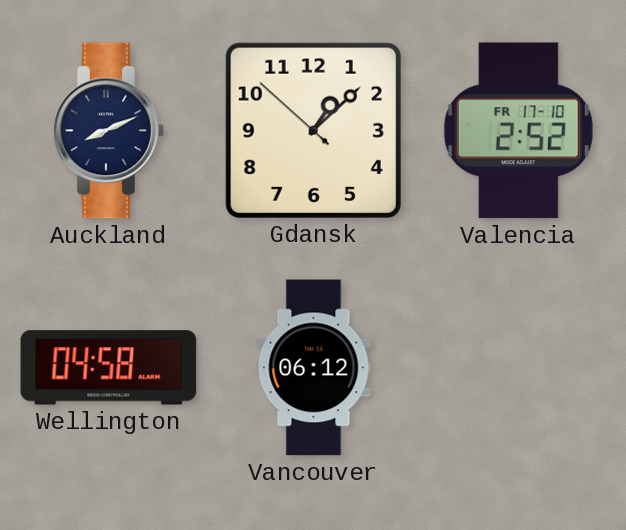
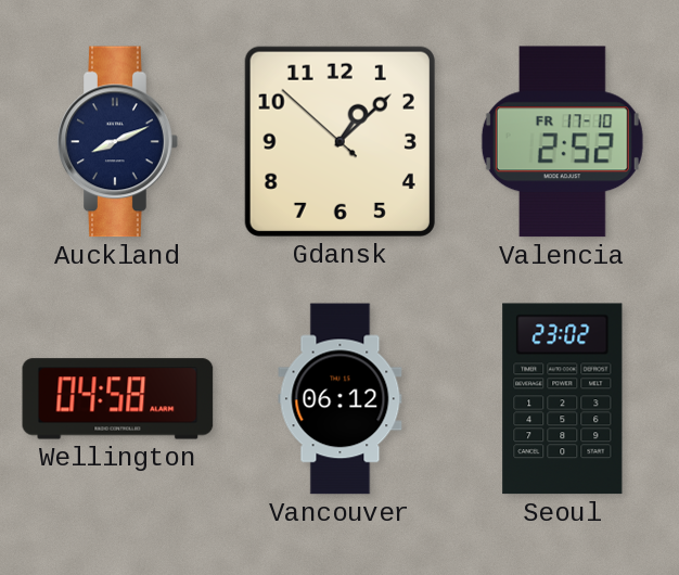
Seoul: none -> 23:02 (563, 399)
